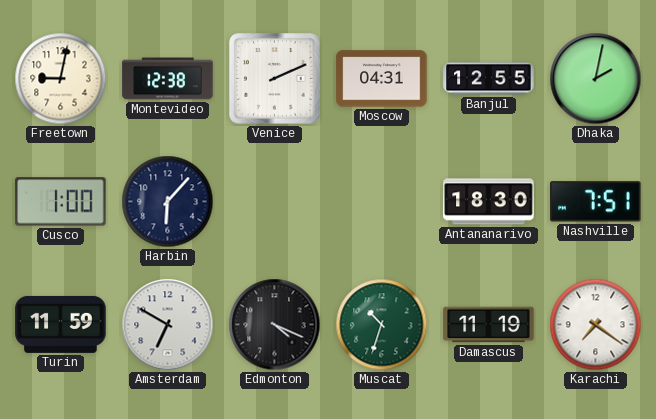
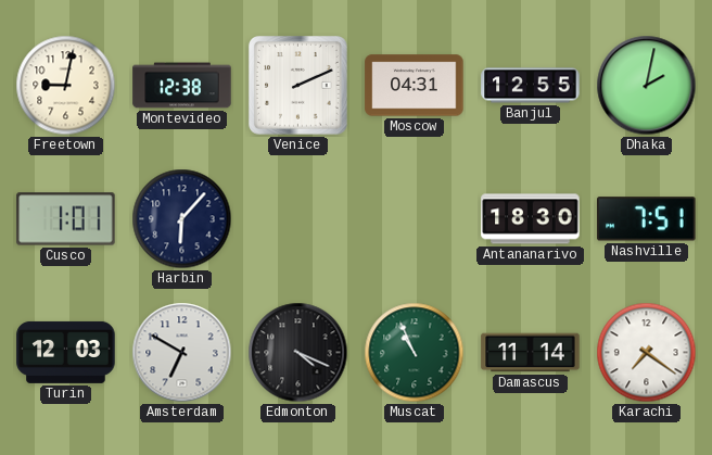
Cusco: 1:00 -> 1:01 (66, 219)
Turin: 11:59 -> 12:03 (66, 352)
Muscat: 10:33 -> 10:56 (415, 353)
Damascus: 11:19 -> 11:14 (531, 353)
